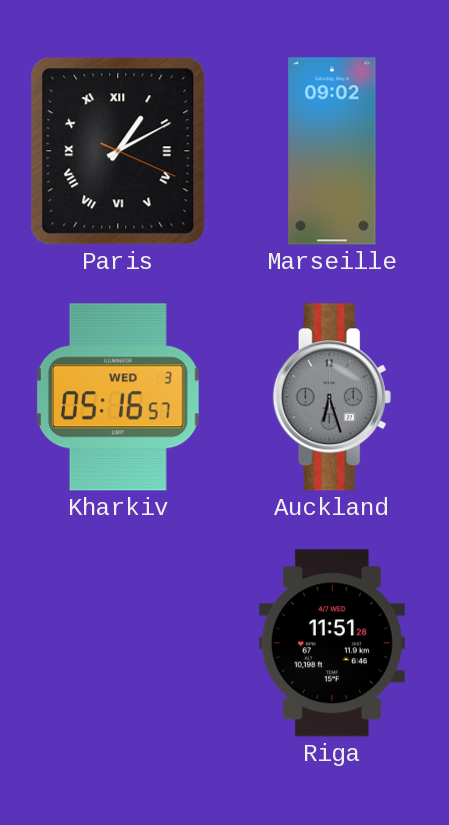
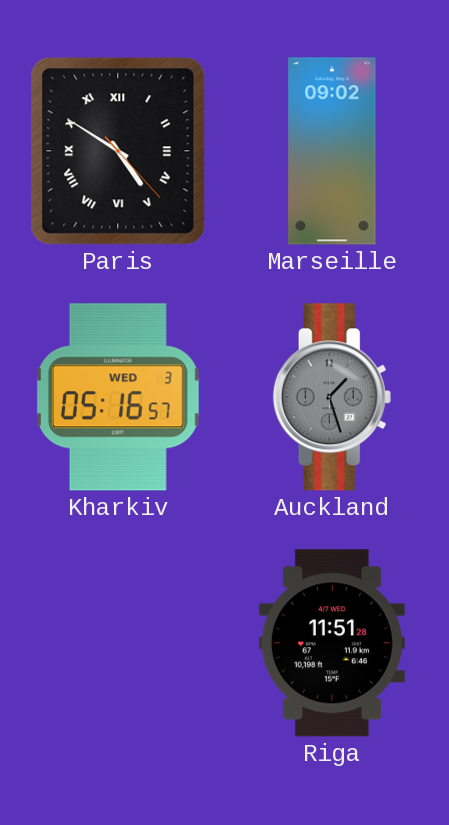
Paris: 1:10 -> 4:50 (118, 151)
Auckland: 6:27 -> 1:27 (332, 397)
